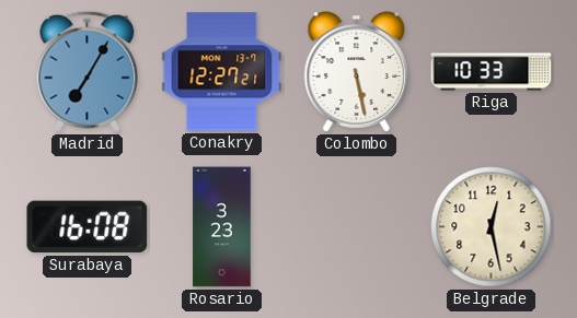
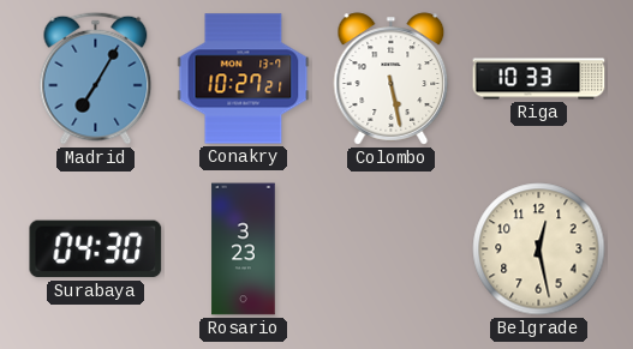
Conakry: 12:27 -> 10:27 (244, 79)
Surabaya: 16:08 -> 04:30 (96, 249)
